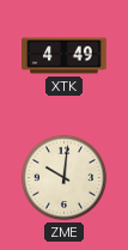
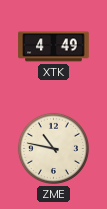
ZME: 10:01 -> 10:47 (53, 148)
